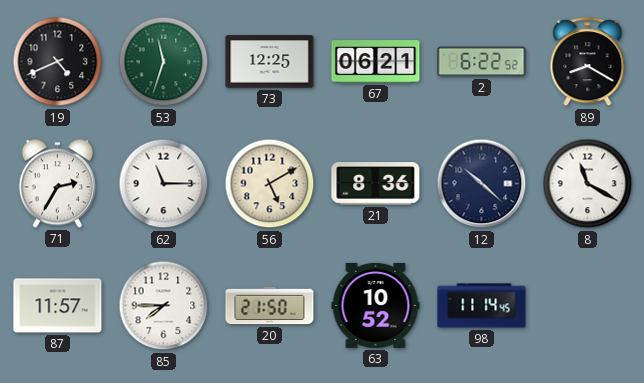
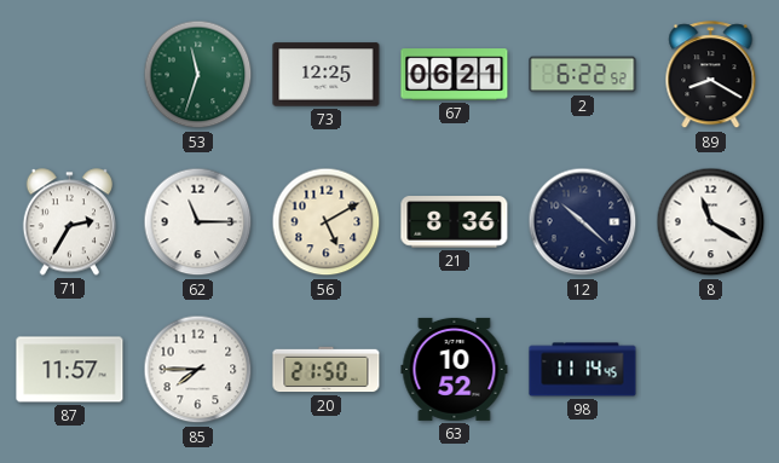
19: 4:41 -> none (58, 62)
